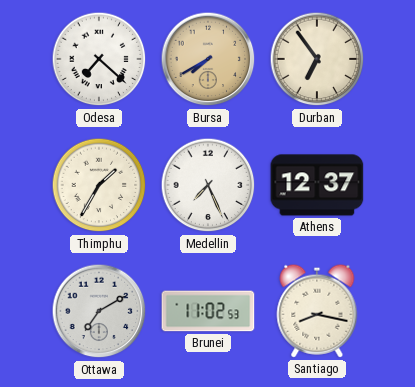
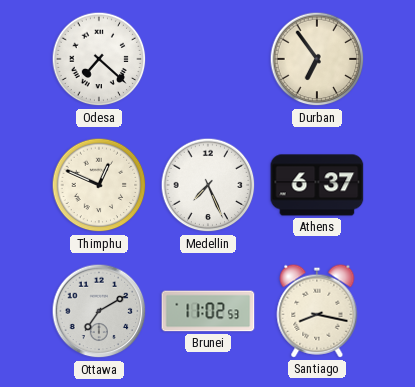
Bursa: 7:40 -> none (208, 59)
Thimphu: 1:35 -> 12:49 (99, 185)
Athens: 12:37 -> 6:37 (317, 185)
